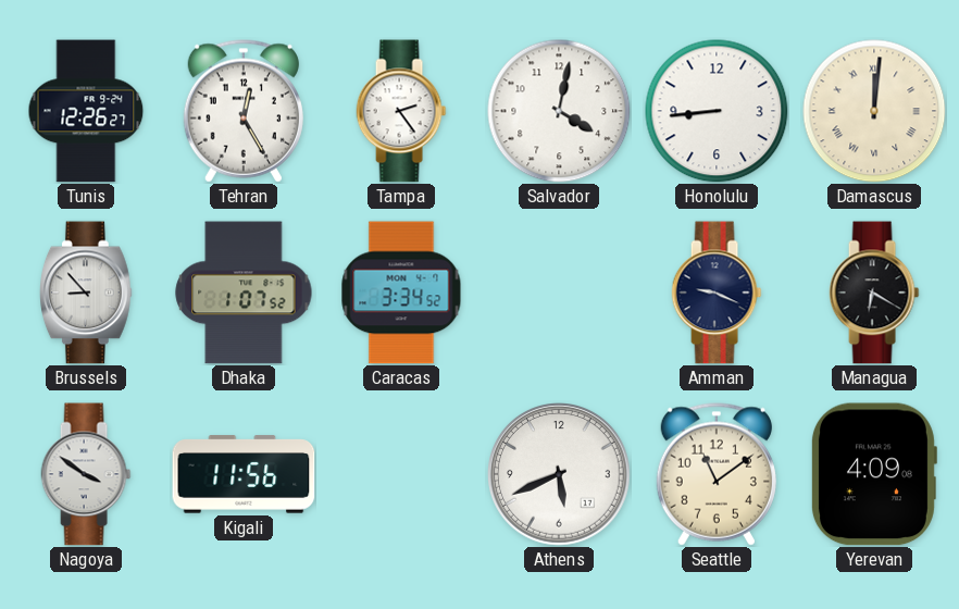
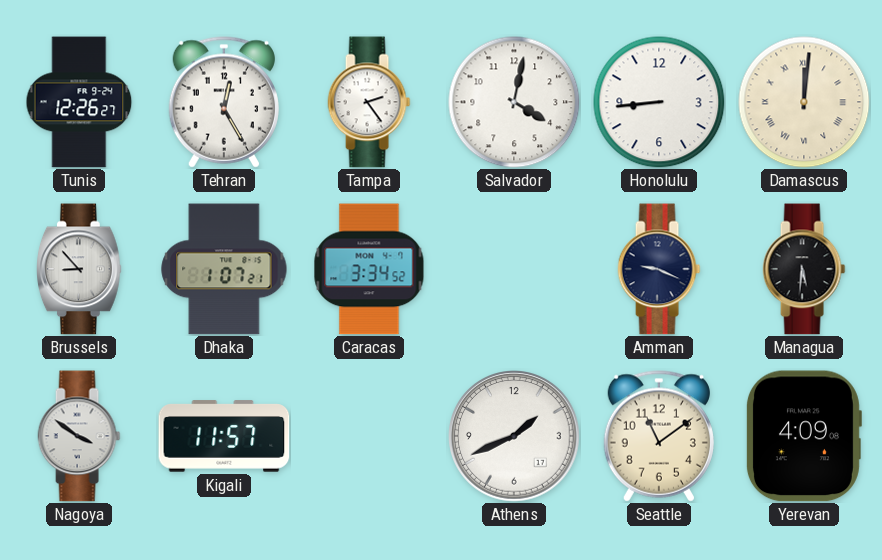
Dhaka: 1:07:52 -> 1:07:21 (224, 269)
Managua: 6:20 -> 5:31 (804, 269)
Kigali: 11:56 -> 11:57 (224, 436)
Athens: 5:41 -> 1:41 (514, 436)
